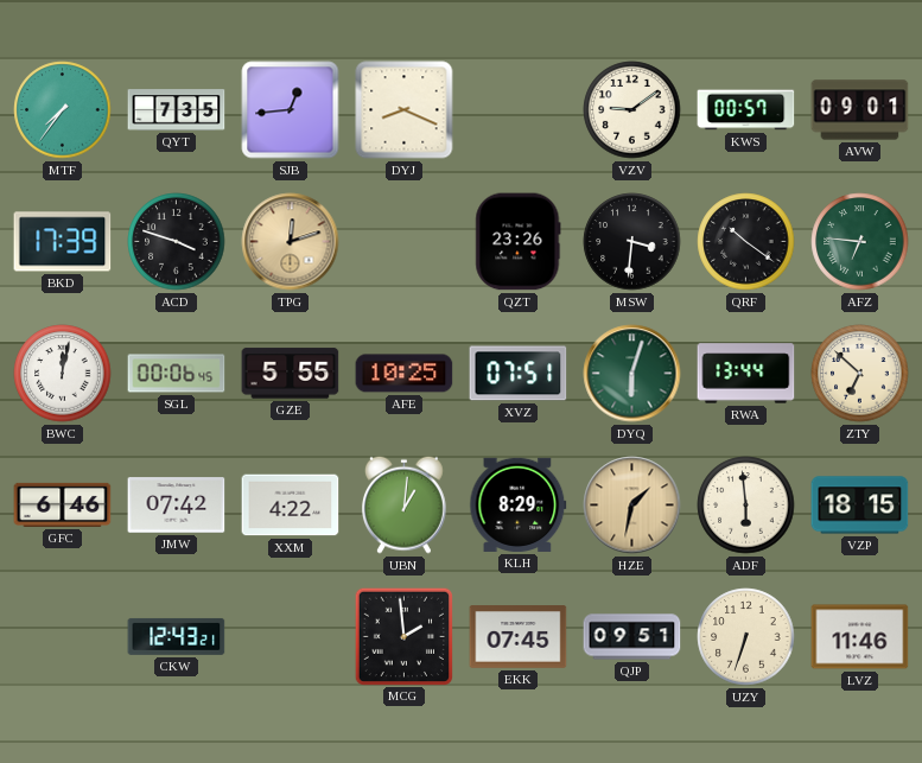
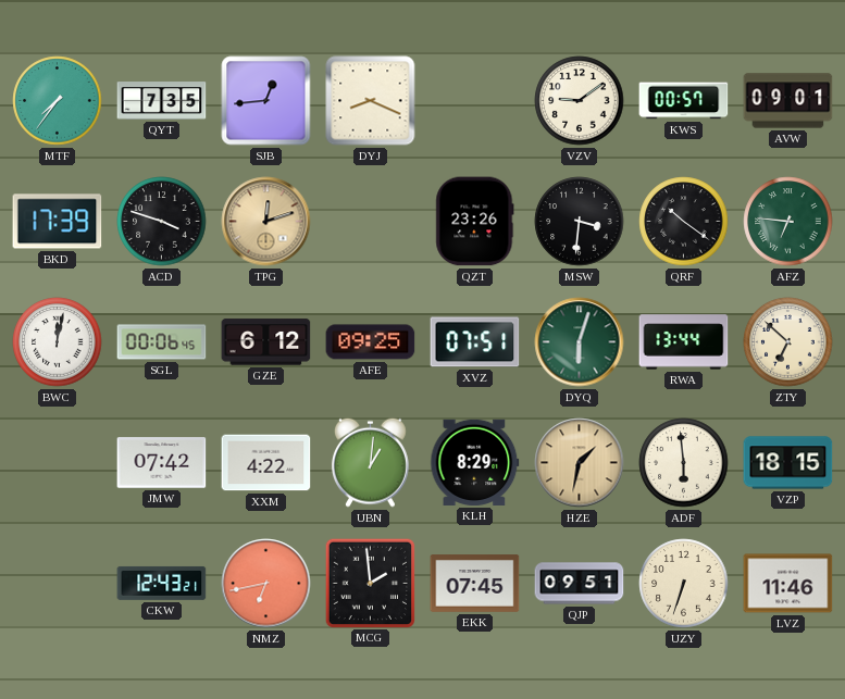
GZE: 5:55 -> 6:12 (266, 342)
AFE: 10:25 -> 09:25 (371, 342)
GFC: 6:46 -> none (63, 504)
NMZ: none -> 6:43 (266, 584)
